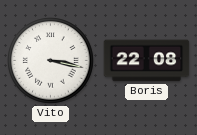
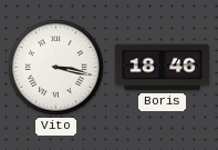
Boris: 22:08 -> 18:46 (163, 68)
